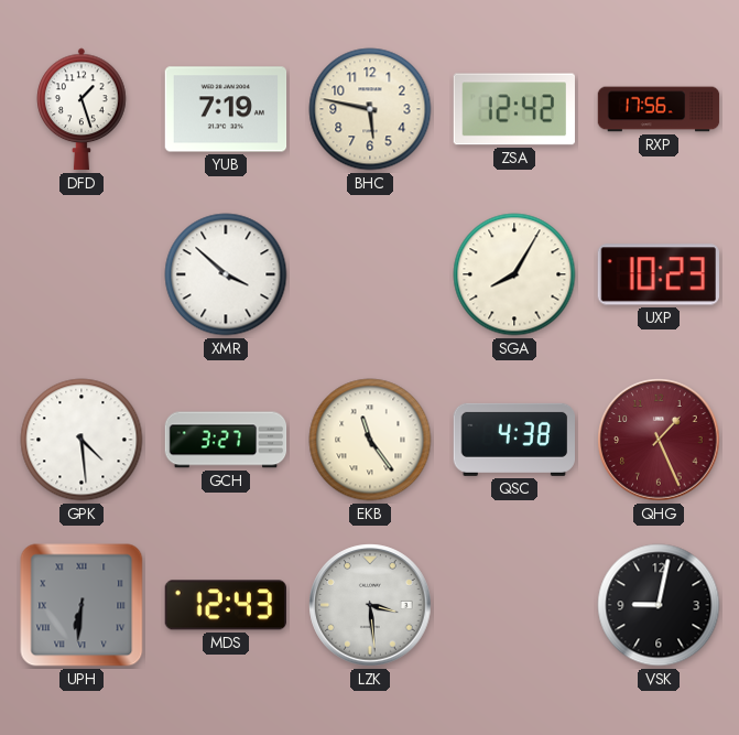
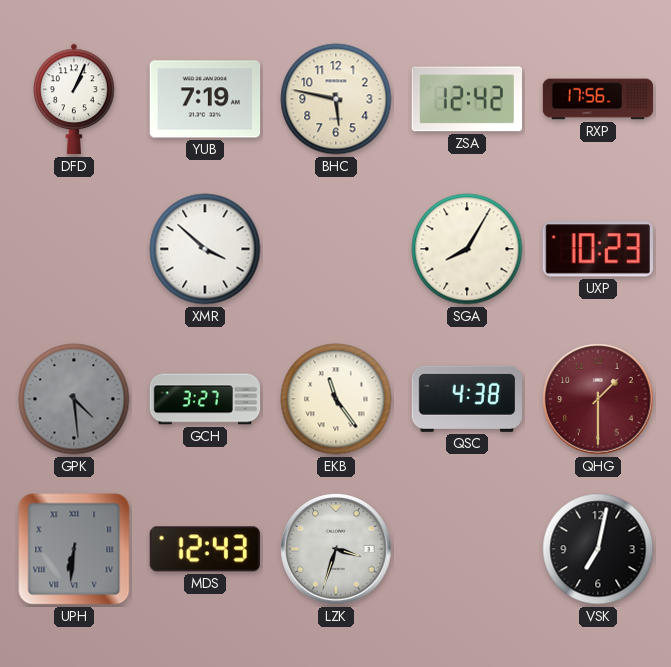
DFD: 1:27 -> 1:04 (74, 99)
GPK dial: white -> grey (74, 399)
QHG: 1:26 -> 1:30 (598, 399)
LZK: 3:29 -> 3:33 (336, 549)
VSK: 9:02 -> 7:02 (598, 549)
